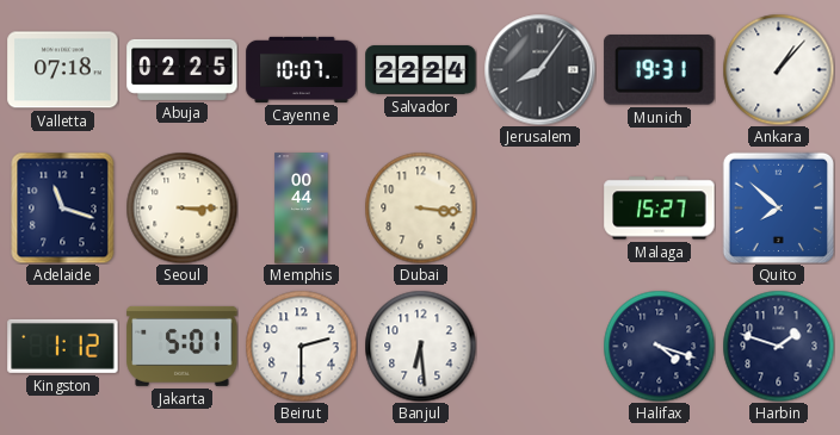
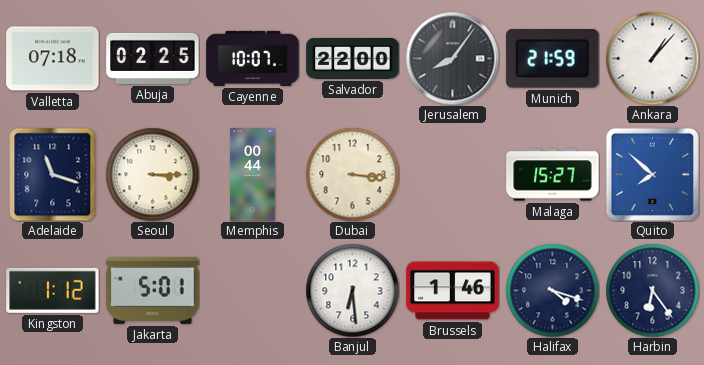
Salvador: 22:24 -> 22:00 (353, 58)
Munich: 19:31 -> 21:59 (553, 59)
Beirut: 2:30 -> none (301, 346)
Brussels: none -> 1:46 (453, 291)
Harbin: 1:48 -> 6:24 (652, 290)
